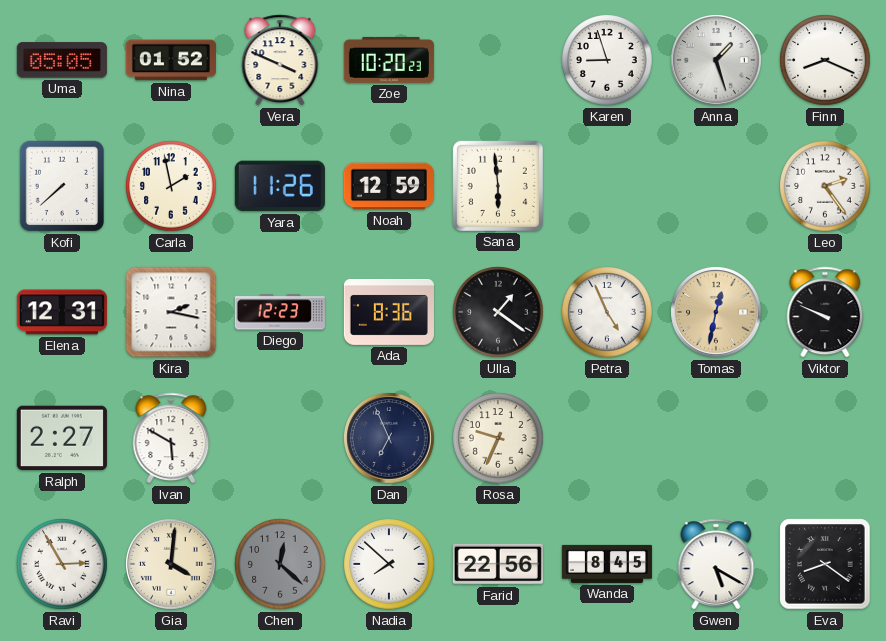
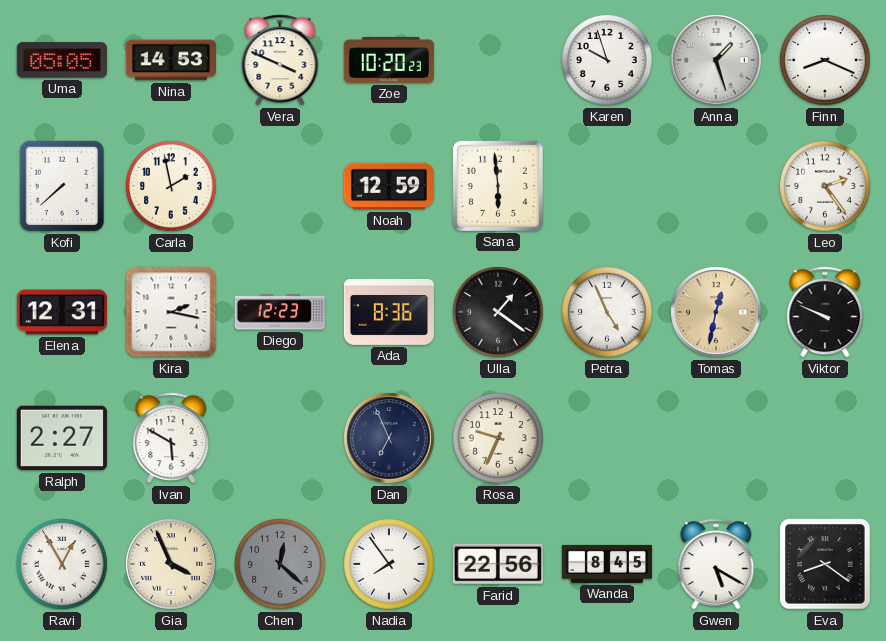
Nina: 01:52 -> 14:53 (171, 60)
Karen: 8:57 -> 9:57 (607, 60)
Yara: 11:26 -> none (280, 186)
Ravi: 2:55 -> 12:55 (62, 564)
Gia: 4:01 -> 3:56 (171, 564)
Nadia: 7:52 -> 7:54 (389, 564)
